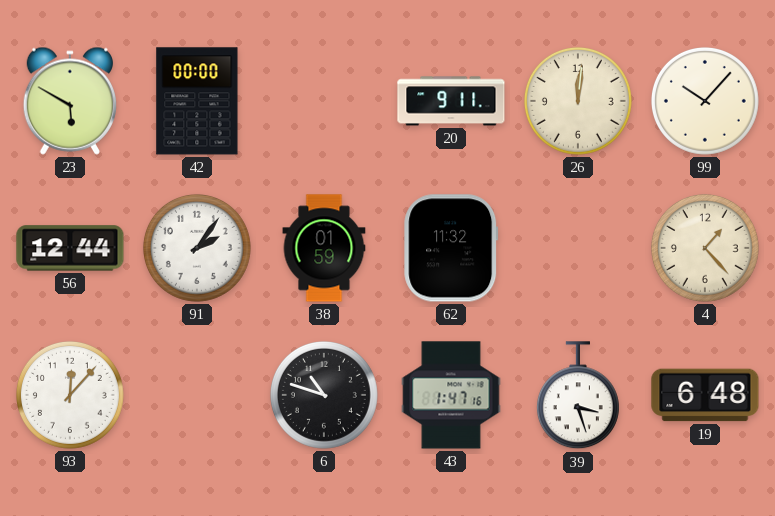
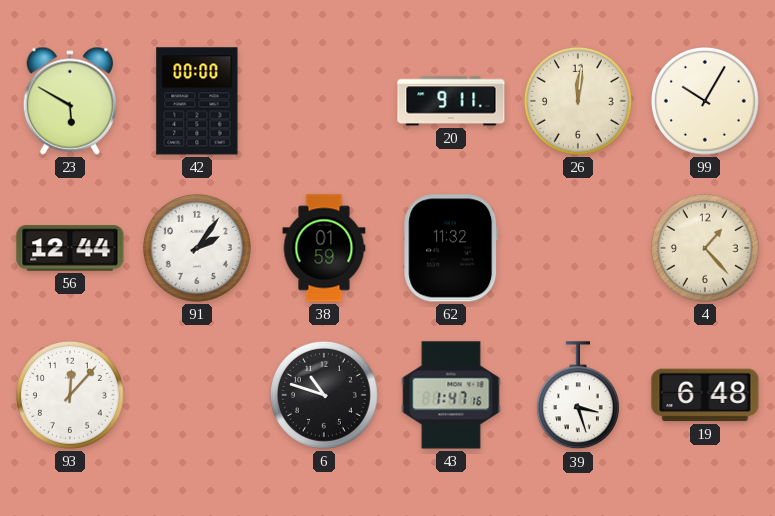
99: 10:07 -> 10:05 (705, 101)
